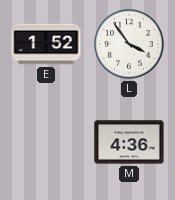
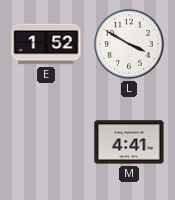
L: 3:54 -> 3:50 (129, 44)
M: 4:36 -> 4:41 (129, 142)
